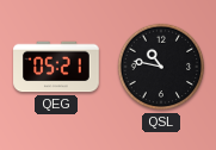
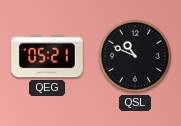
QSL: 10:47 -> 10:49 (135, 56)
